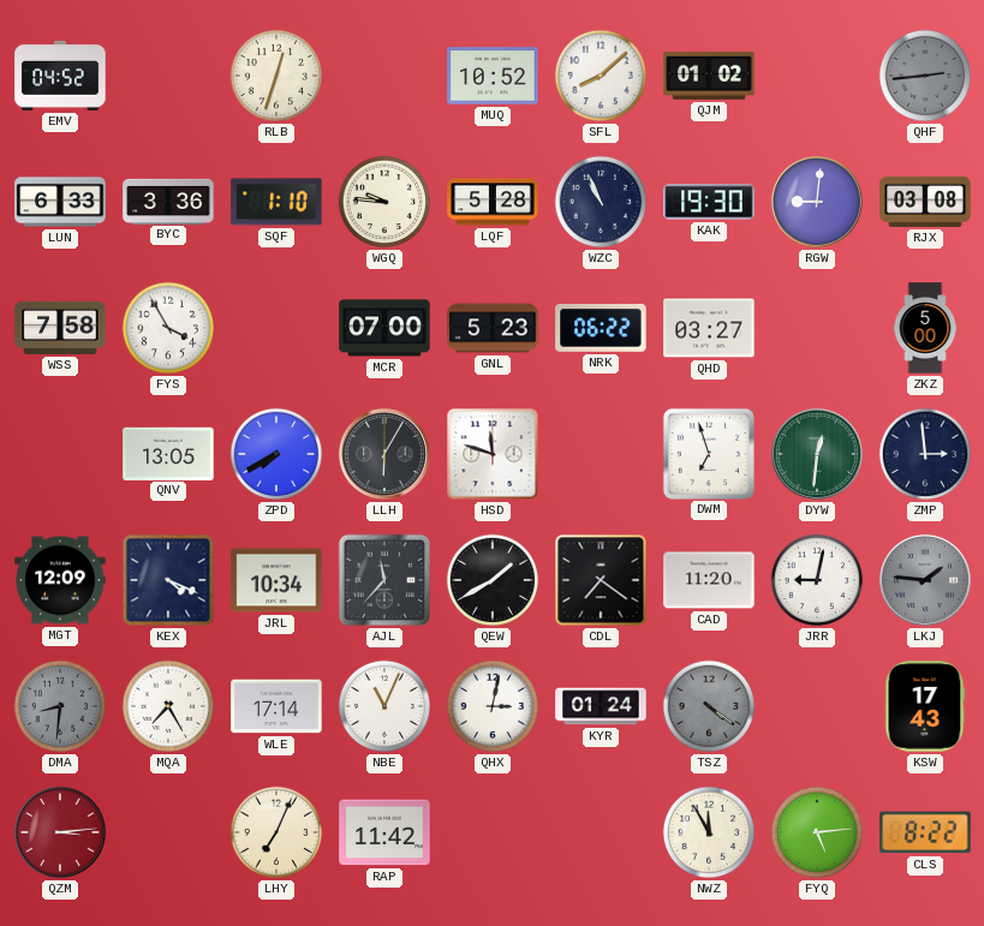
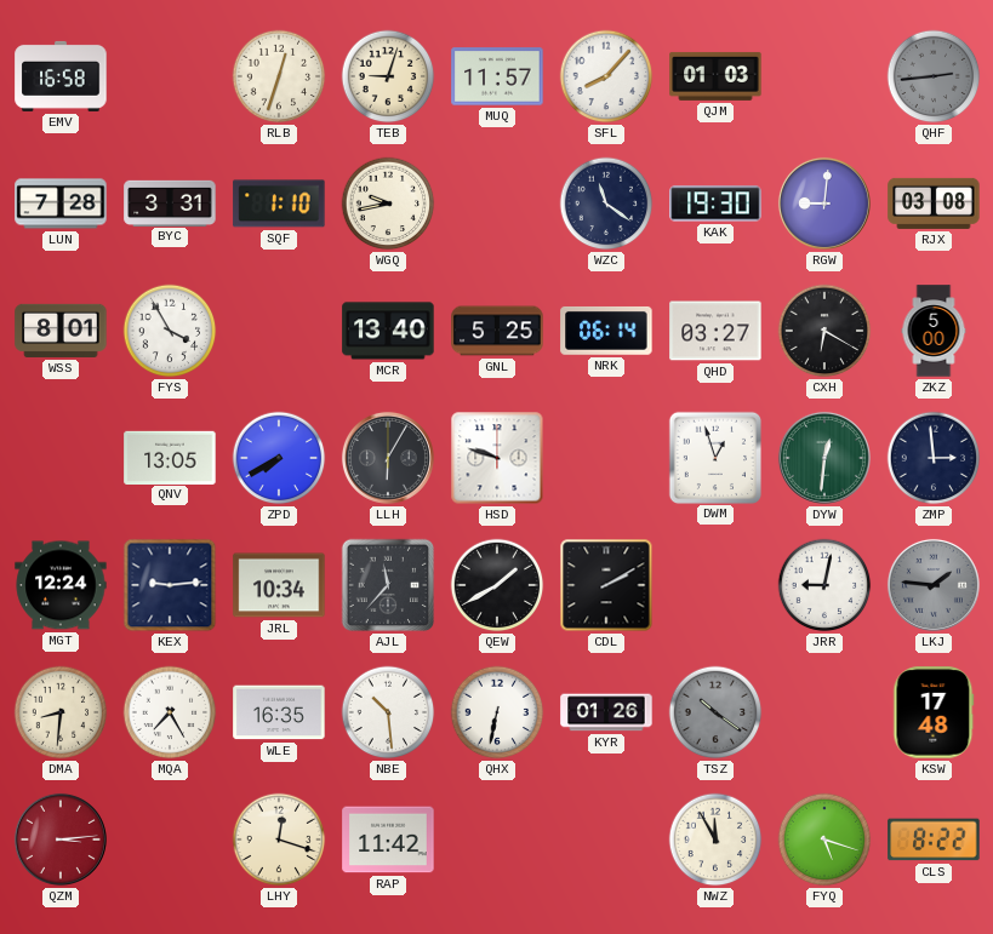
EMV: 04:52 -> 16:58 (61, 76)
TEB: none -> 9:03 (388, 76)
MUQ: 10:52 -> 11:57 (497, 76)
SFL: 8:08 -> 8:07 (606, 76)
QJM: 01:02 -> 01:03 (715, 76)
LUN: 6:33 -> 7:28 (61, 204)
BYC: 3:36 -> 3:31 (170, 202)
WGQ: 9:46 -> 9:43 (388, 204)
LQF: 5:28 -> none (493, 202)
WZC: 10:56 -> 11:21 (606, 204)
WSS: 7:58 -> 8:01 (61, 331)
MCR: 07:00 -> 13:40 (388, 331)
GNL: 5:23 -> 5:25 (497, 331)
NRK: 06:22 -> 06:14 (606, 331)
CXH: none -> 6:20 (824, 331)
HSD: 11:48 -> 9:48 (497, 458)
DWM: 6:57 -> 12:57 (714, 457)
MGT: 12:09 -> 12:24 (61, 585)
KEX: 4:19 -> 9:14 (170, 585)
CDL: 7:21 -> 2:10 (606, 585)
CAD: 11:20 -> none (709, 580)
DMA dial: grey -> cream (61, 712)
WLE: 17:14 -> 16:35 (279, 712)
NBE: 11:04 -> 10:29 (388, 712)
QHX: 3:02 -> 6:32 (497, 712)
KYR: 01:24 -> 01:26 (606, 712)
TSZ: 4:21 -> 10:21 (715, 712)
KSW: 17:43 -> 17:48 (934, 712)
LHY: 7:04 -> 12:18 (279, 840)
FYQ: 5:14 -> 5:18 (824, 840)
